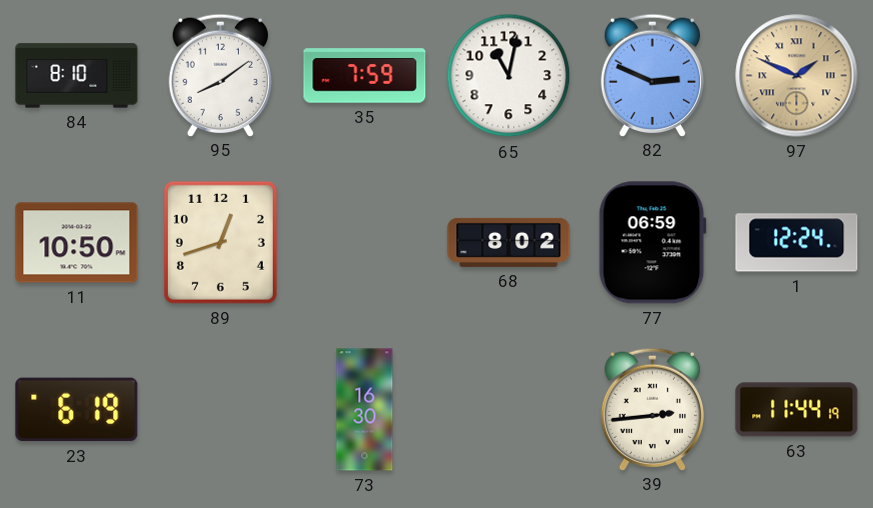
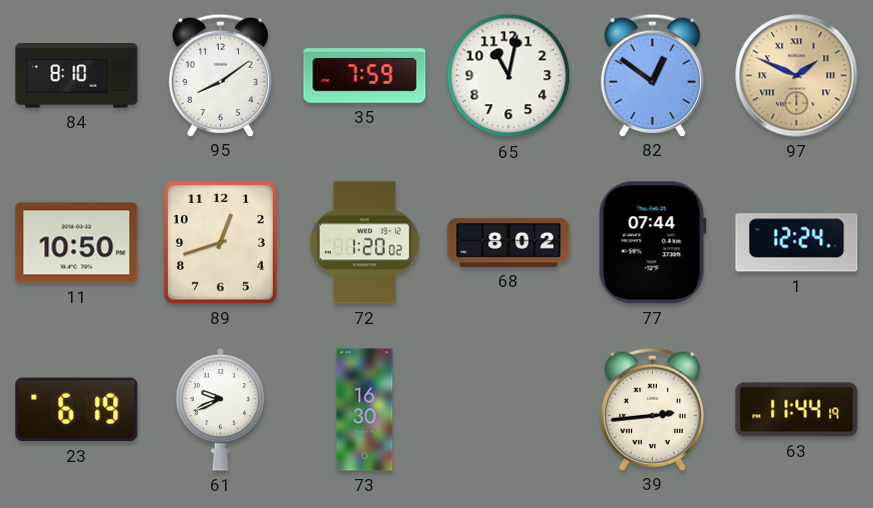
82: 2:49 -> 12:51 (652, 75)
72: none -> 1:20 (364, 243)
77: 06:59 -> 07:44 (652, 243)
61: none -> 9:41 (221, 409)
